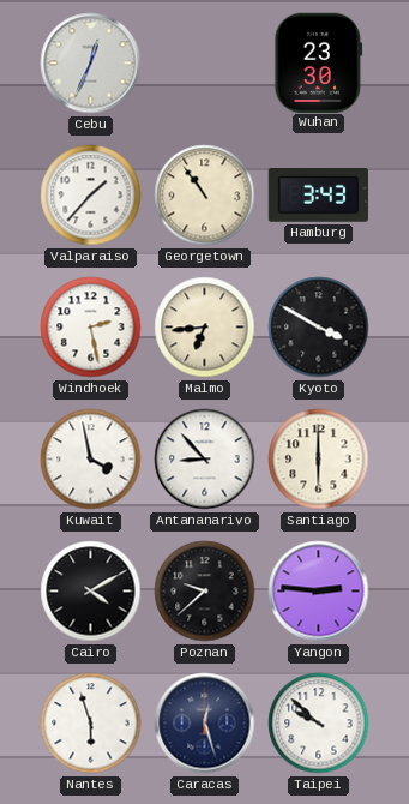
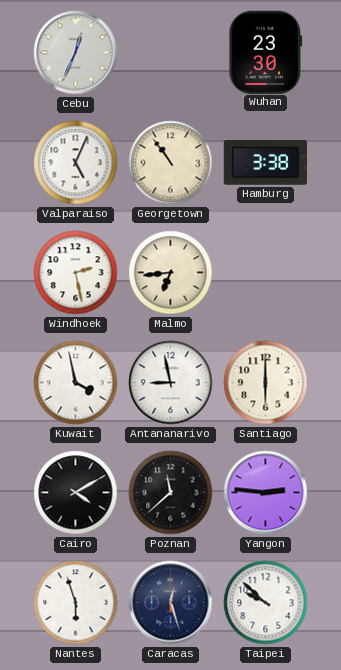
Valparaiso: 1:37 -> 5:04 (76, 163)
Hamburg: 3:43 -> 3:38 (265, 163)
Kyoto: 3:50 -> none (319, 328)
Antananarivo: 8:53 -> 8:58 (171, 383)
Poznan: 9:38 -> 11:38 (171, 493)
